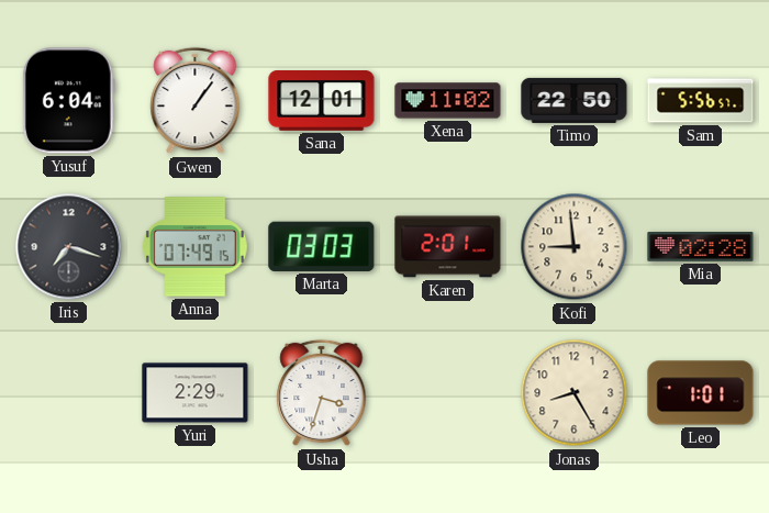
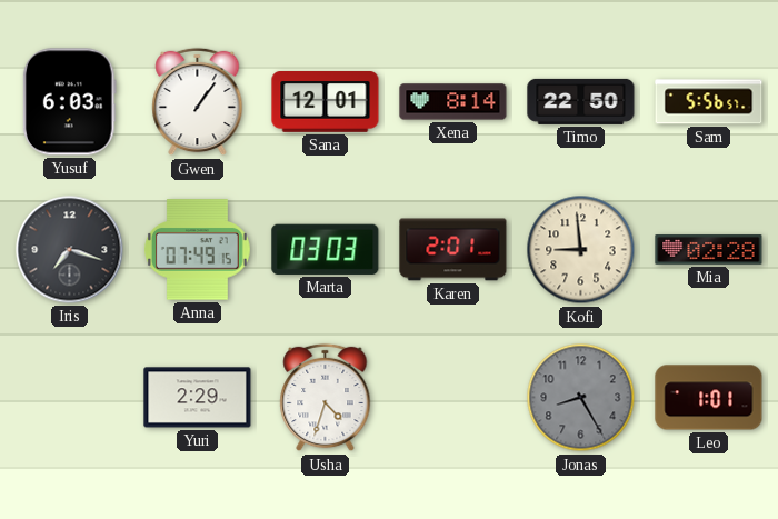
Yusuf: 6:04 -> 6:03 (69, 102)
Xena: 11:02 -> 8:14 (453, 102)
Usha: 3:33 -> 4:33 (326, 398)
Jonas dial: cream -> grey (581, 398)
